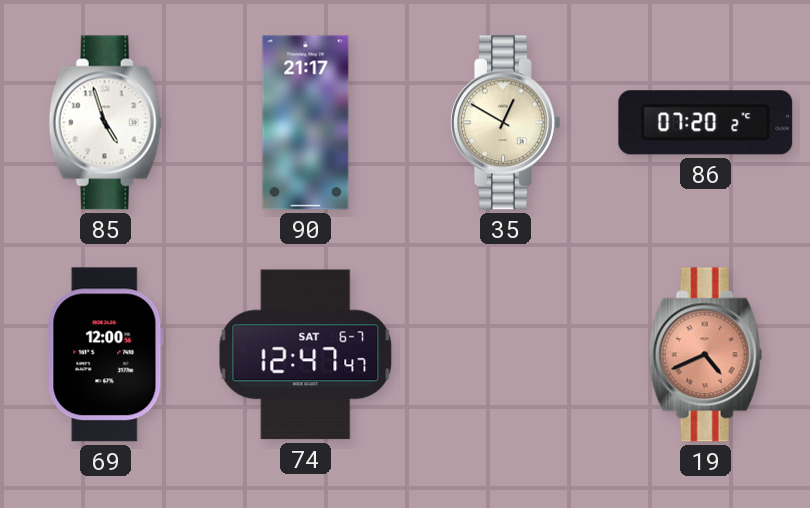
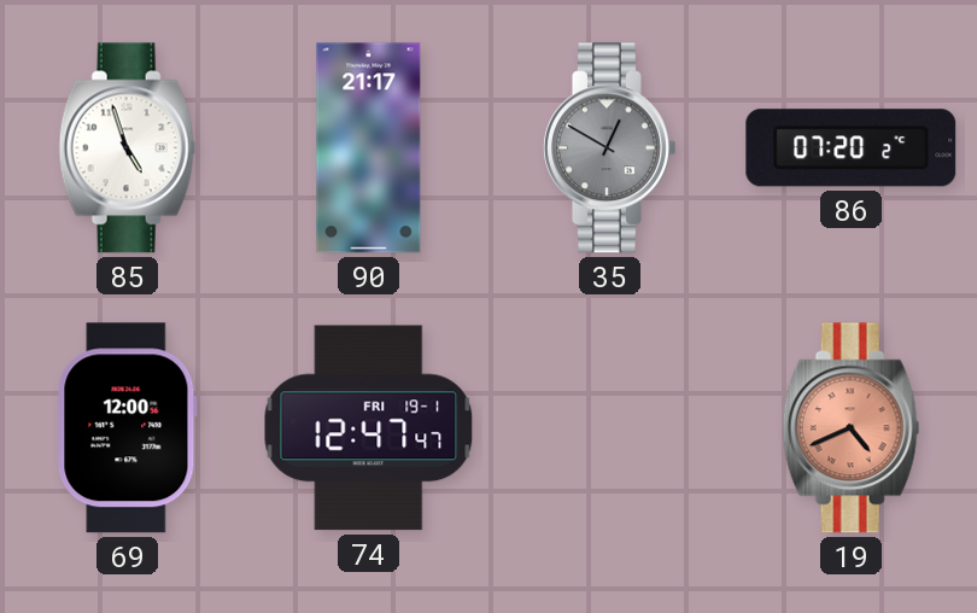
35 dial: cream -> grey (610, 148)
74 date: SAT 6-7 -> FRI 19-1 (369, 428)
